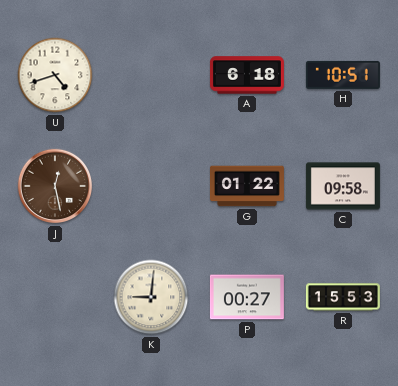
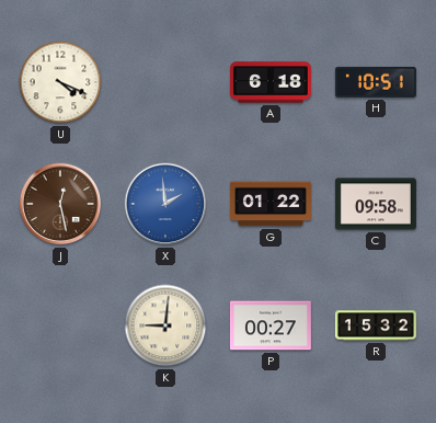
U: 4:42 -> 4:19 (60, 82)
X: none -> 1:59 (165, 204)
R: 15:53 -> 15:32 (376, 325)
